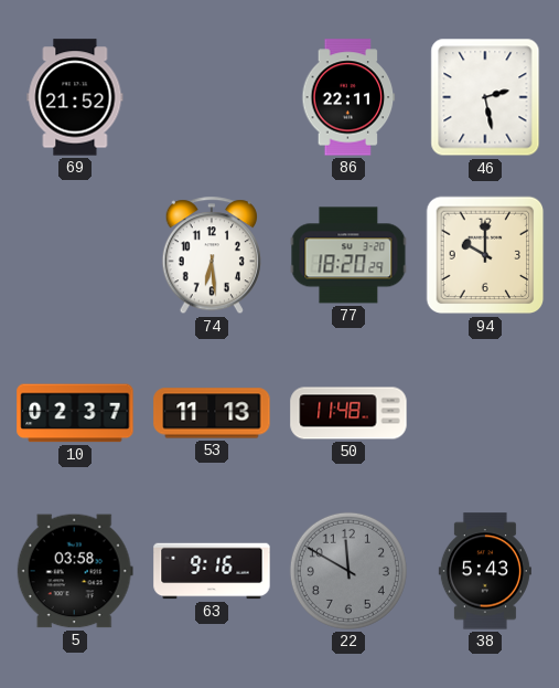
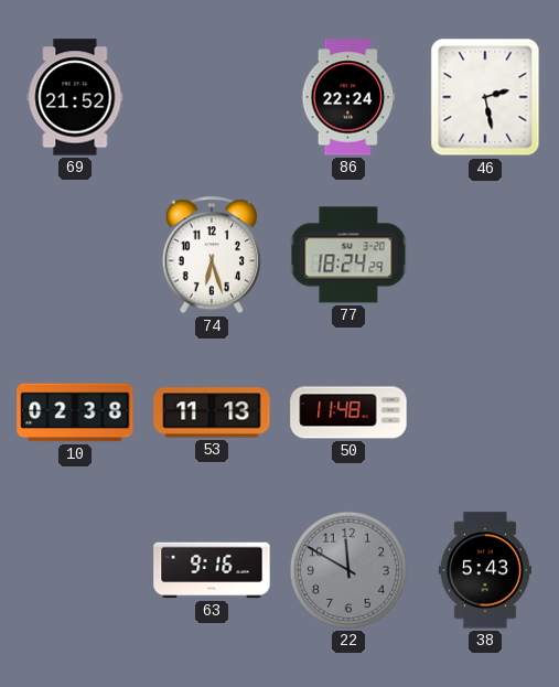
86: 22:11 -> 22:24 (348, 97)
74: 6:29 -> 6:27 (212, 256)
77: 18:20 -> 18:24 (348, 255)
94: 10:00 -> none (485, 255)
10: 02:37 -> 02:38 (75, 412)
5: 03:58 -> none (75, 571)
